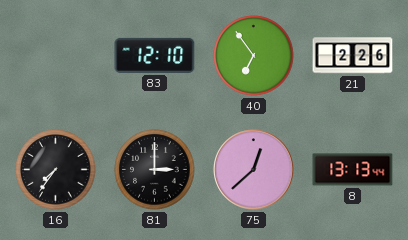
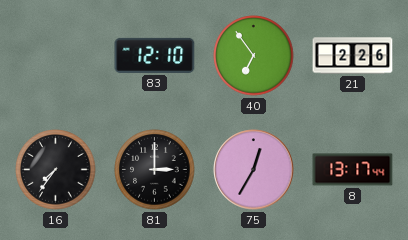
75: 12:38 -> 12:35 (254, 170)
8: 13:13 -> 13:17 (353, 170)
